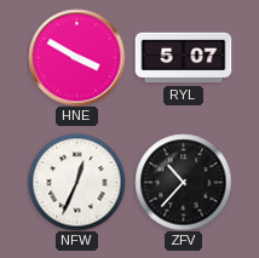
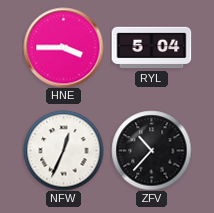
HNE: 3:50 -> 3:45 (63, 47)
RYL: 5:07 -> 5:04 (151, 48)
